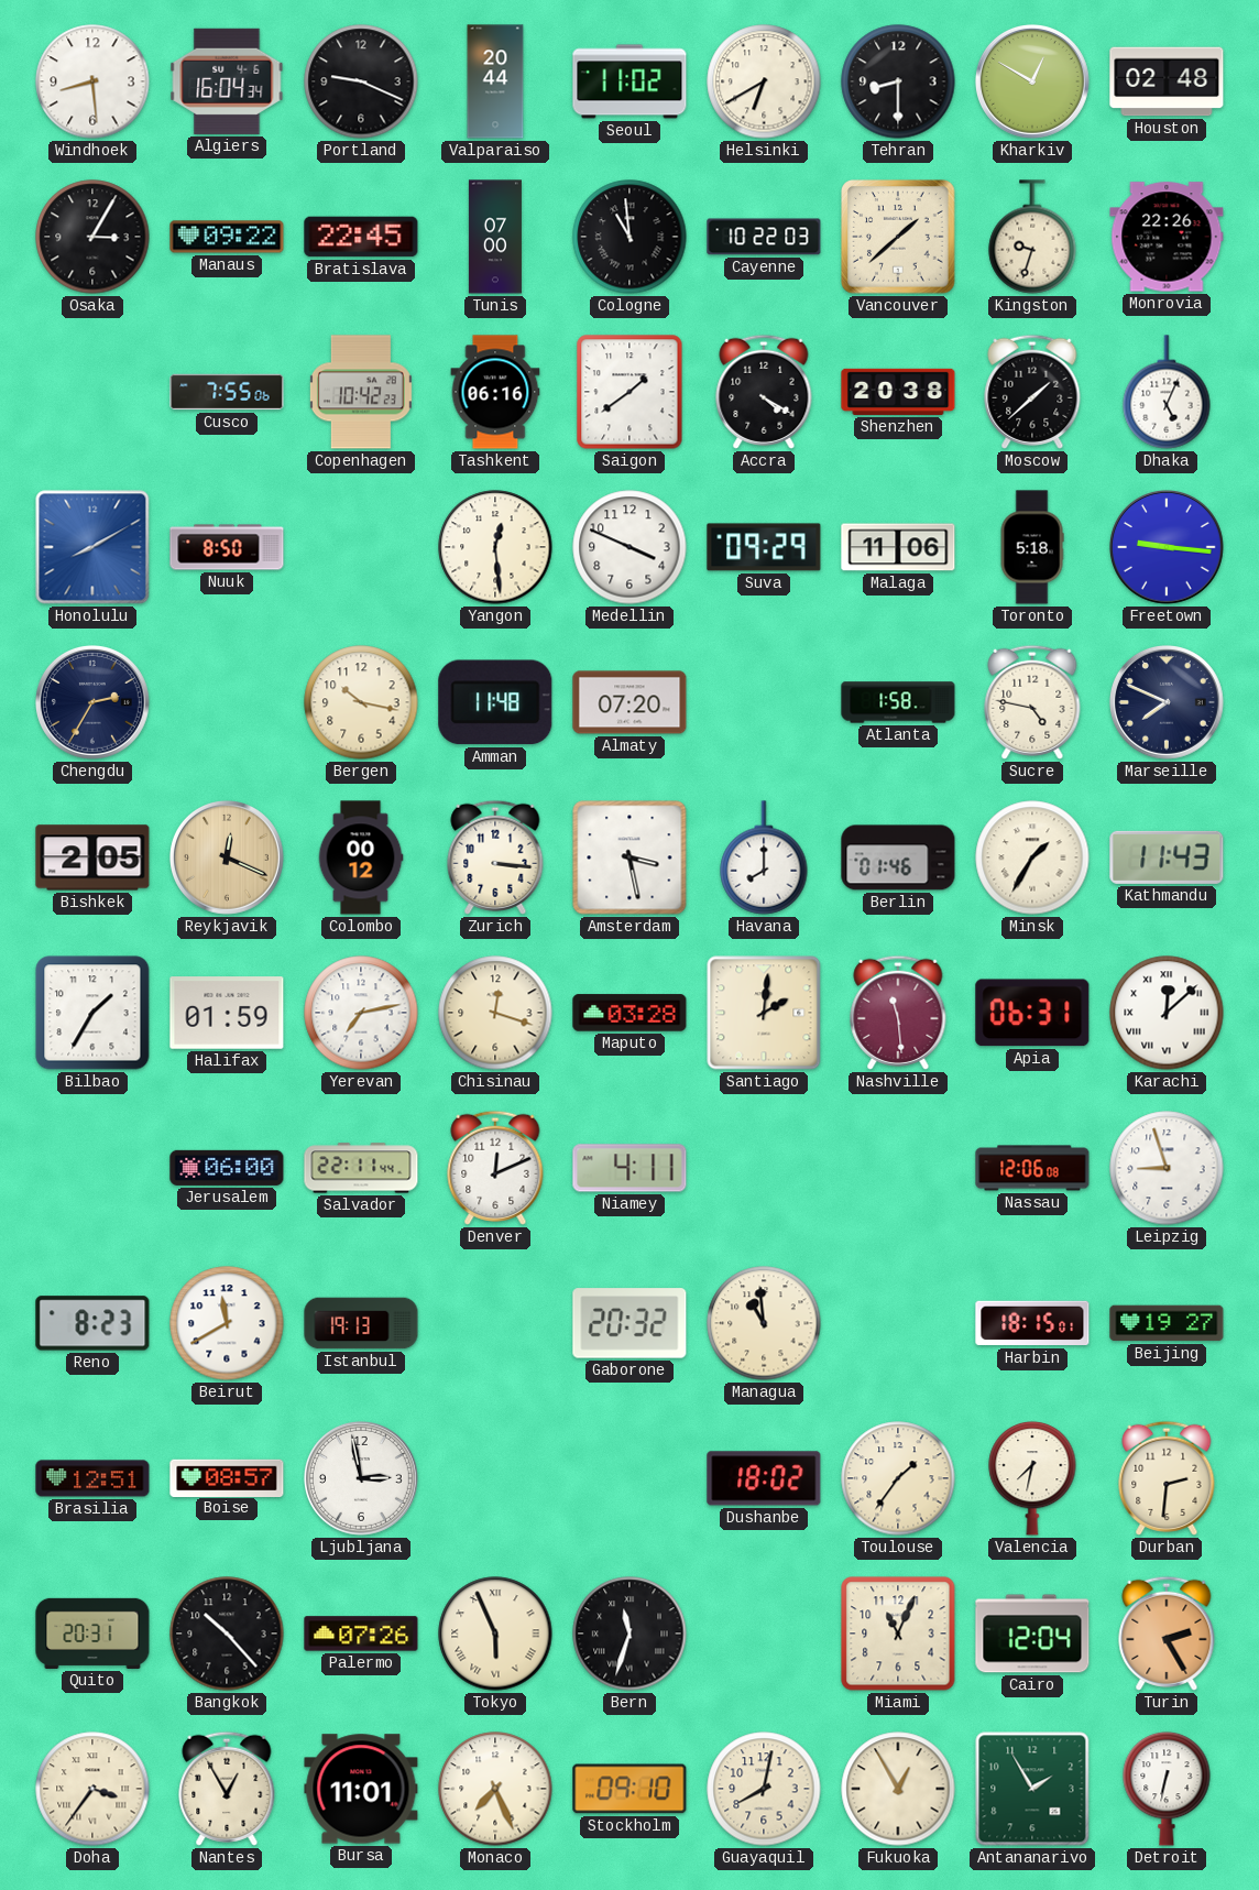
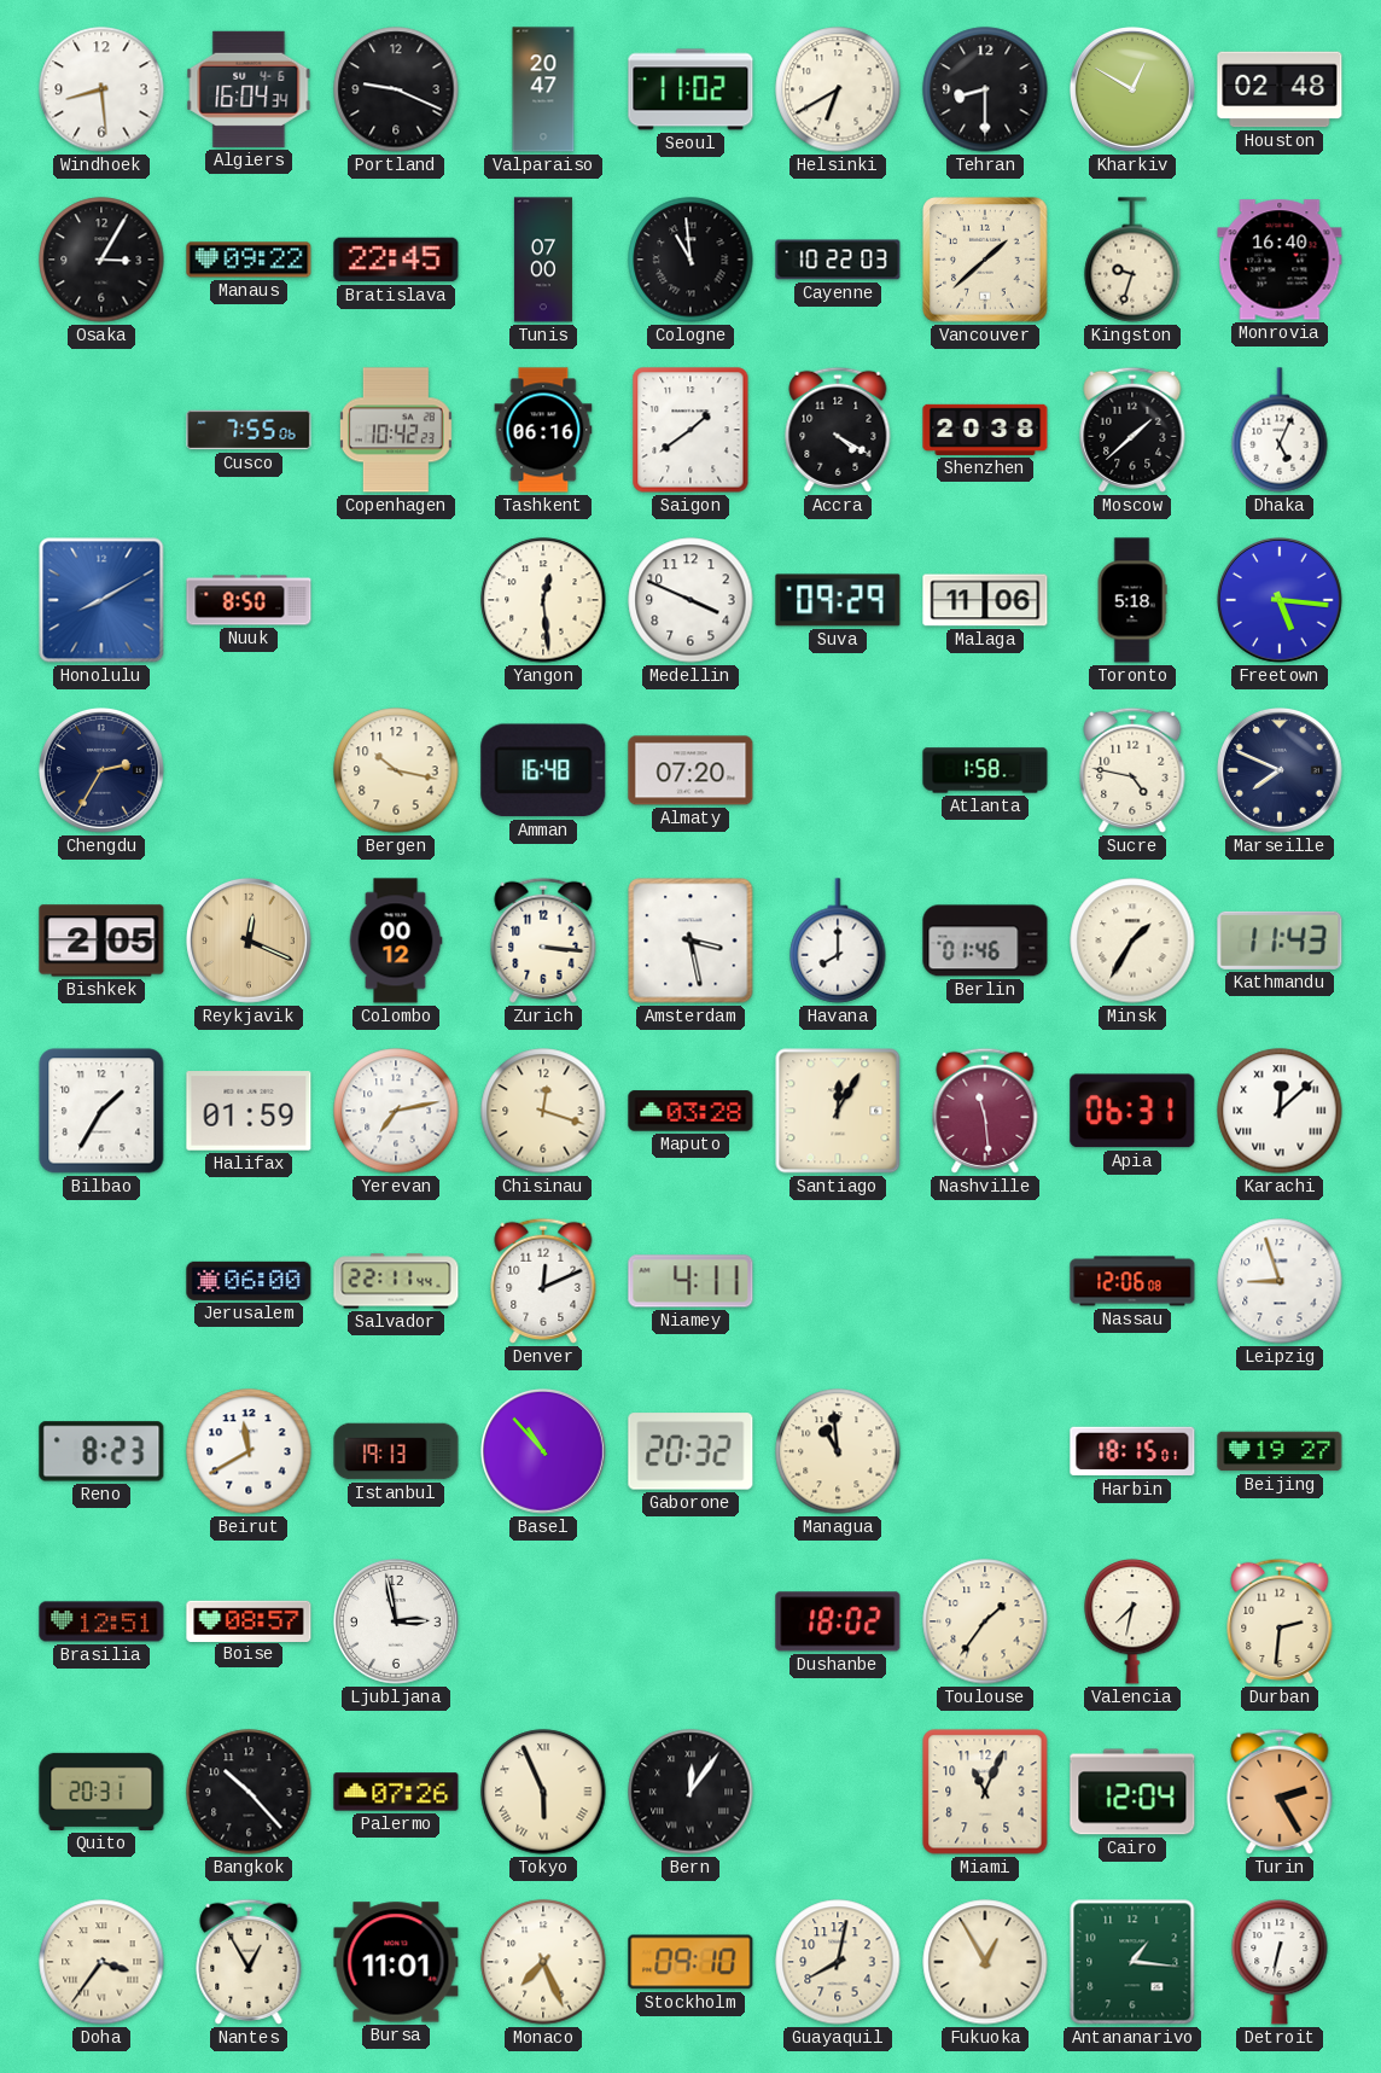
Valparaiso: 20:44 -> 20:47 (543, 89)
Monrovia: 22:26 -> 16:40 (1280, 260)
Freetown: 9:16 -> 5:16 (1281, 601)
Amman: 11:48 -> 16:48 (543, 770)
Santiago: 2:01 -> 12:05 (838, 1111)
Basel: none -> 10:53 (544, 1452)
Bern: 11:33 -> 12:06 (690, 1792)
Antananarivo: 1:55 -> 1:16 (1132, 1962)
